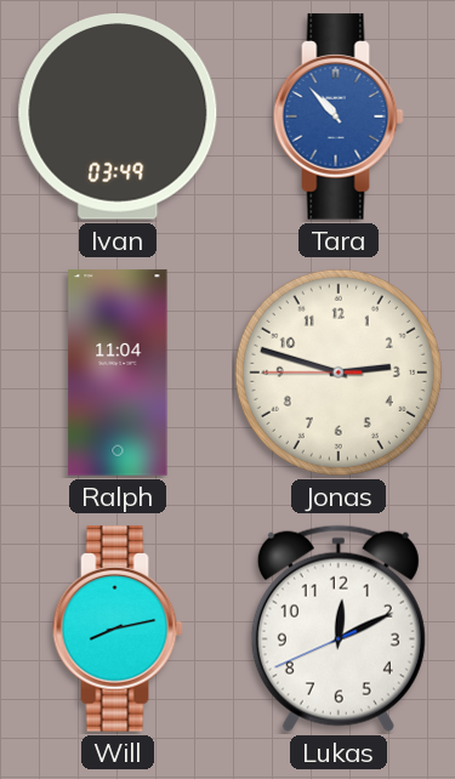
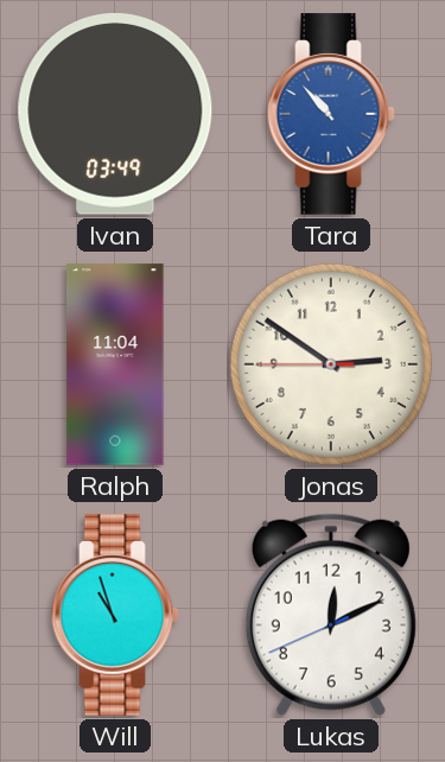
Jonas: 2:47 -> 2:50 (331, 364)
Will: 8:13 -> 10:57 (115, 615)
